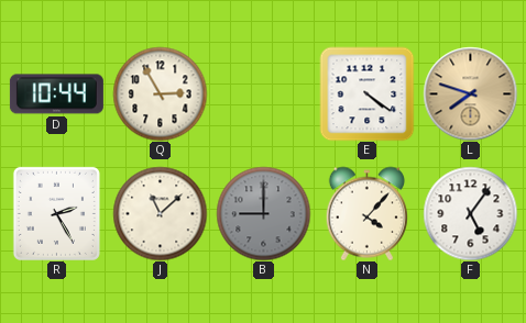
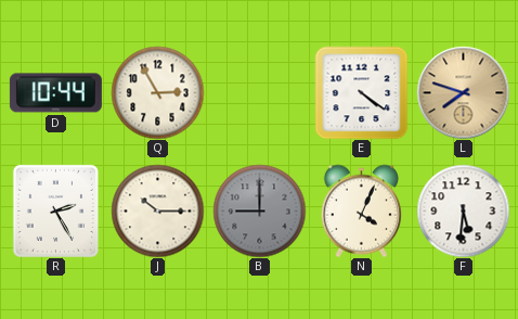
J: 11:08 -> 10:15 (157, 210)
N: 4:07 -> 4:04 (361, 210)
F: 5:06 -> 5:31 (463, 210)
